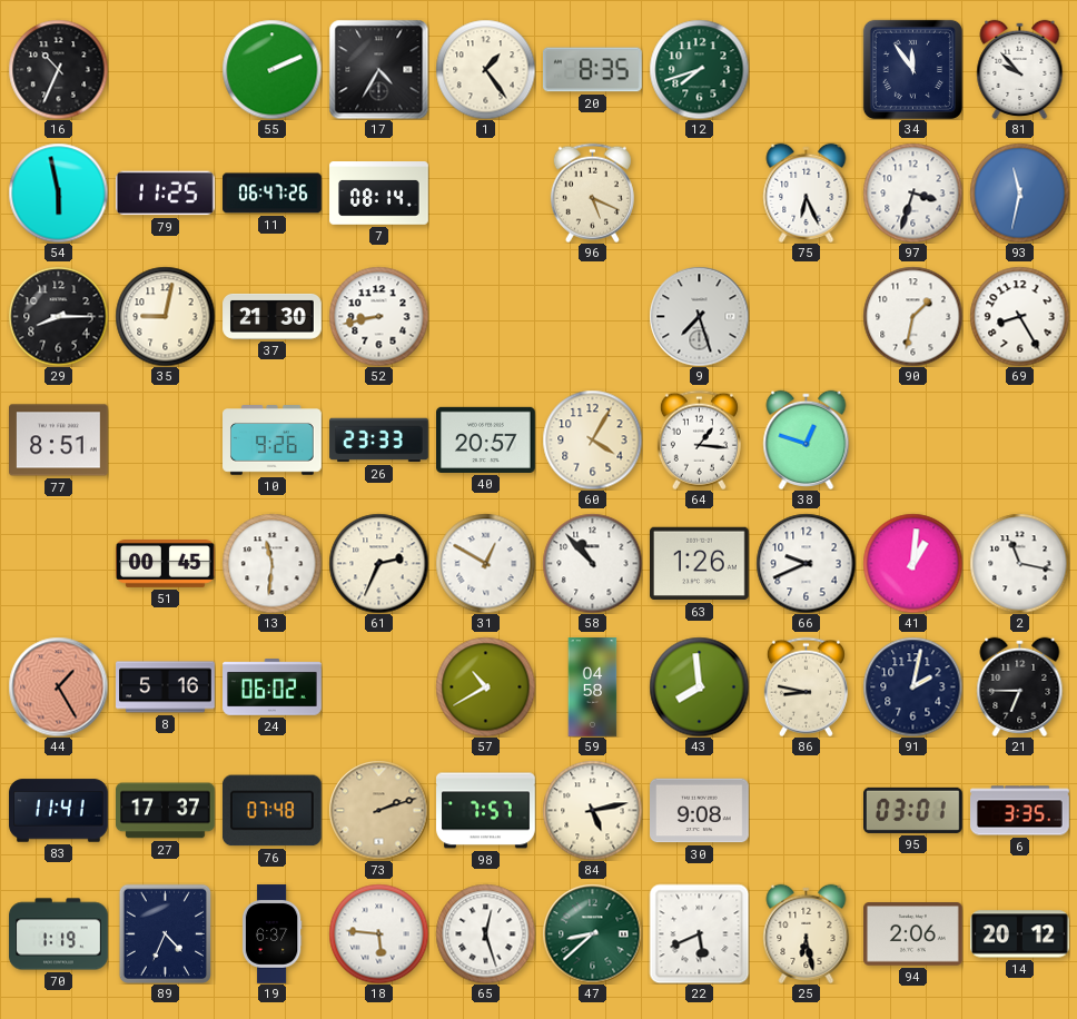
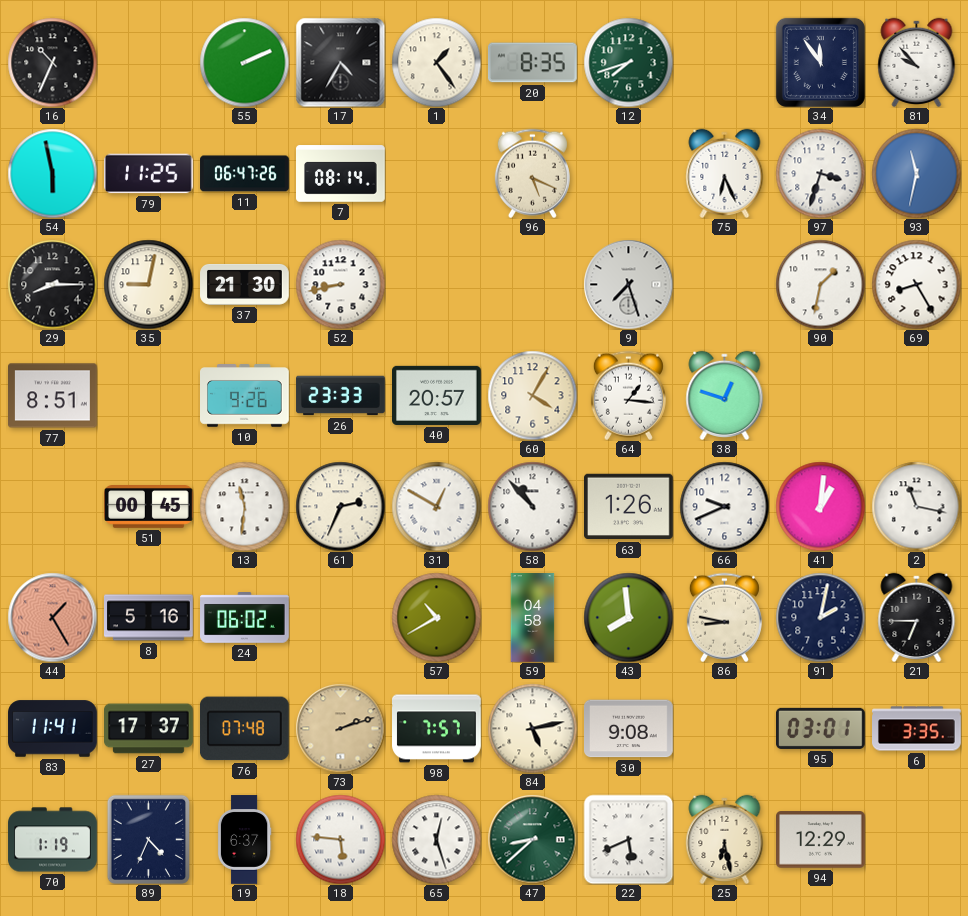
94: 2:06 -> 12:29 (821, 840)
14: 20:12 -> none (1020, 934)
